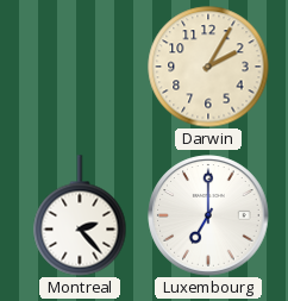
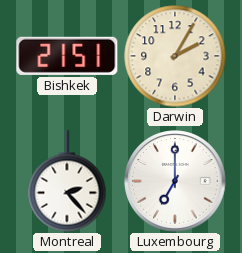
Bishkek: none -> 21:51 (67, 56)
